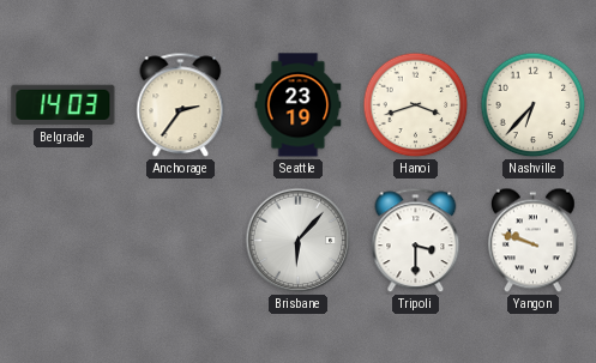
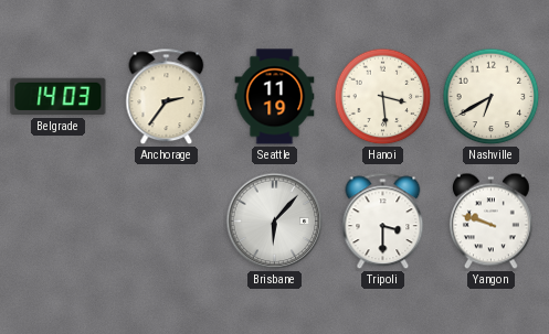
Seattle: 23:19 -> 11:19 (275, 97)
Hanoi: 3:42 -> 3:29 (383, 97)
Nashville: 6:37 -> 6:40 (492, 97)
